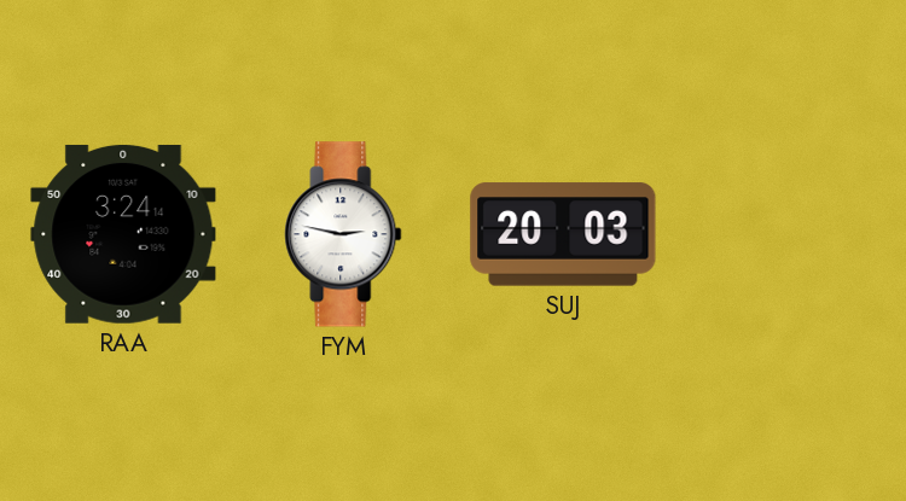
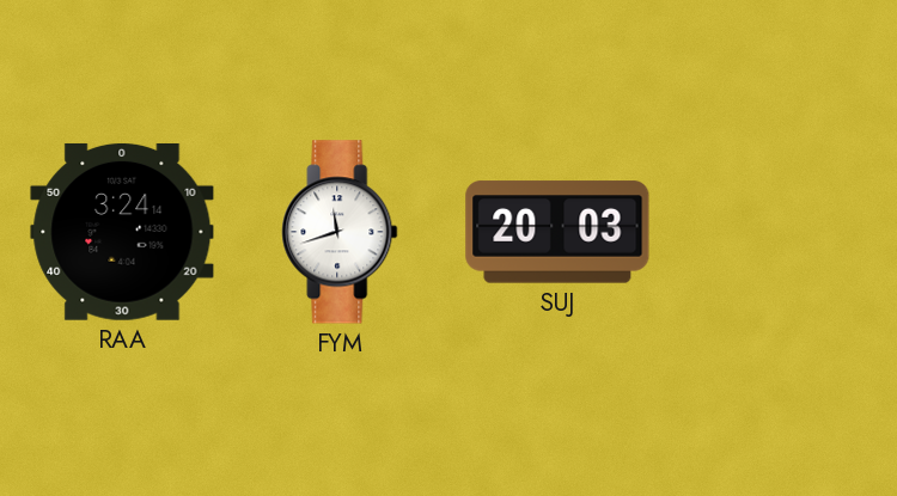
FYM: 2:47 -> 11:42 (340, 232)
